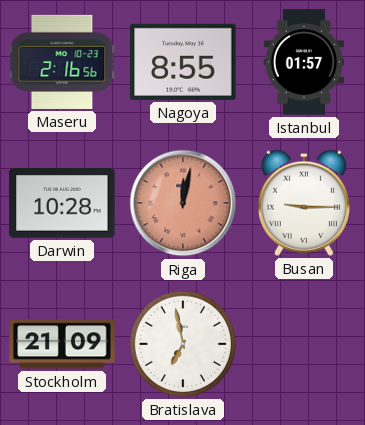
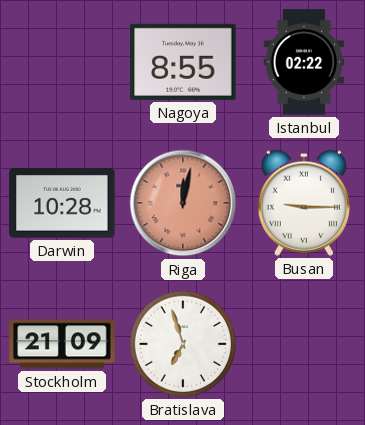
Maseru: 2:16 -> none (62, 62)
Istanbul: 01:57 -> 02:22 (304, 62)
Bratislava: 6:58 -> 6:57 (183, 344)
